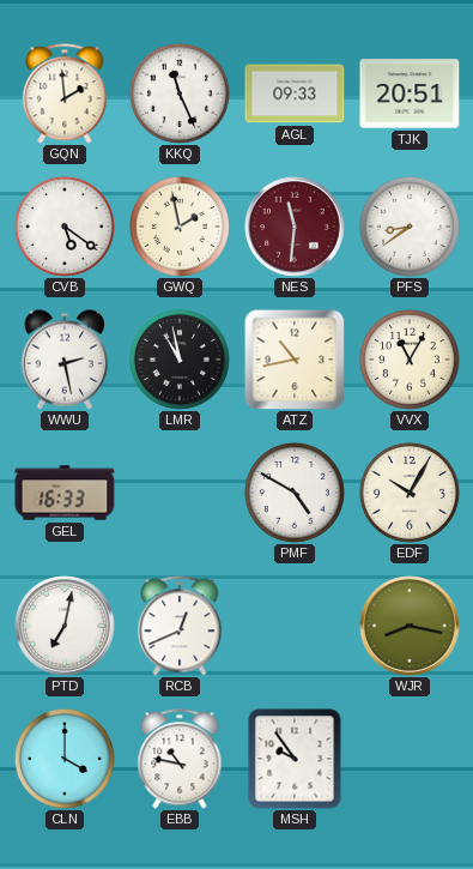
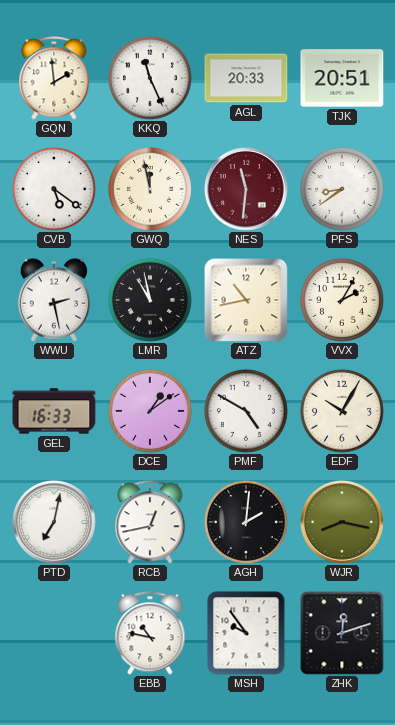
AGL: 09:33 -> 20:33 (246, 78)
GWQ: 1:58 -> 11:58 (150, 189)
VVX: 11:05 -> 2:05 (342, 300)
DCE: none -> 1:09 (150, 411)
RCB: 12:41 -> 12:43 (150, 522)
AGH: none -> 2:01 (246, 522)
CLN: 4:00 -> none (65, 759)
ZHK: none -> 12:12 (342, 633)
